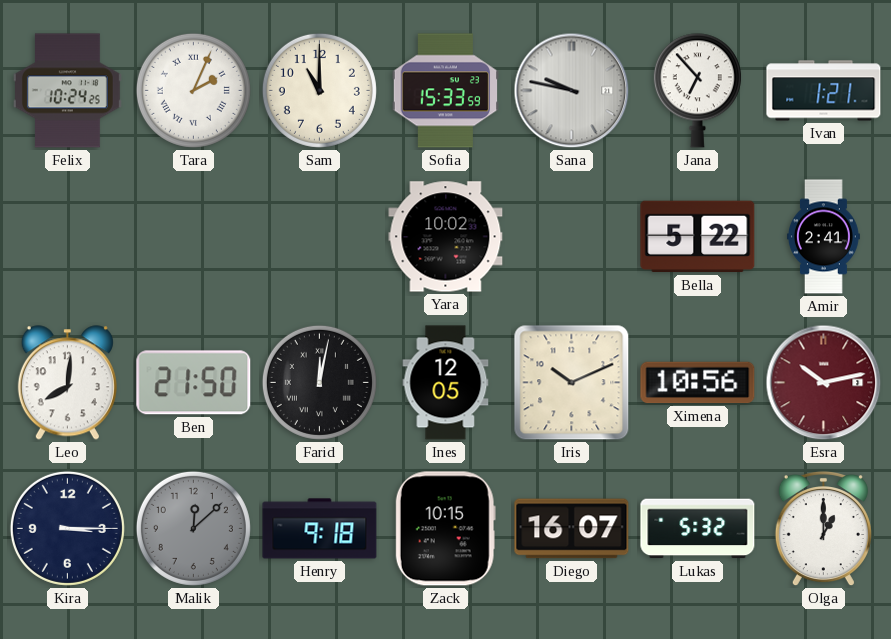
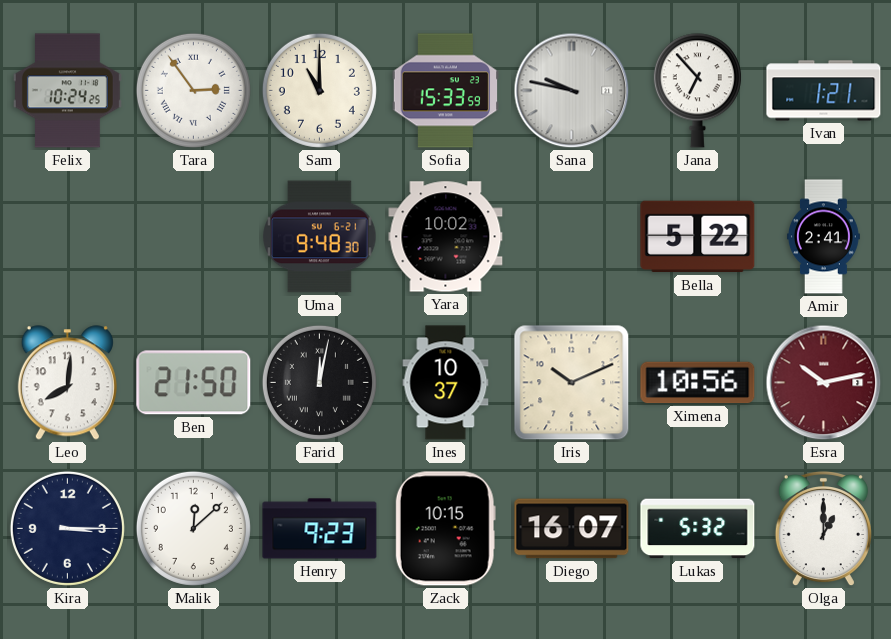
Tara: 2:04 -> 2:54 (193, 90)
Uma: none -> 9:48 (320, 237)
Ines: 12:05 -> 10:37 (446, 383)
Malik dial: grey -> white (193, 528)
Henry: 9:18 -> 9:23 (320, 529)
